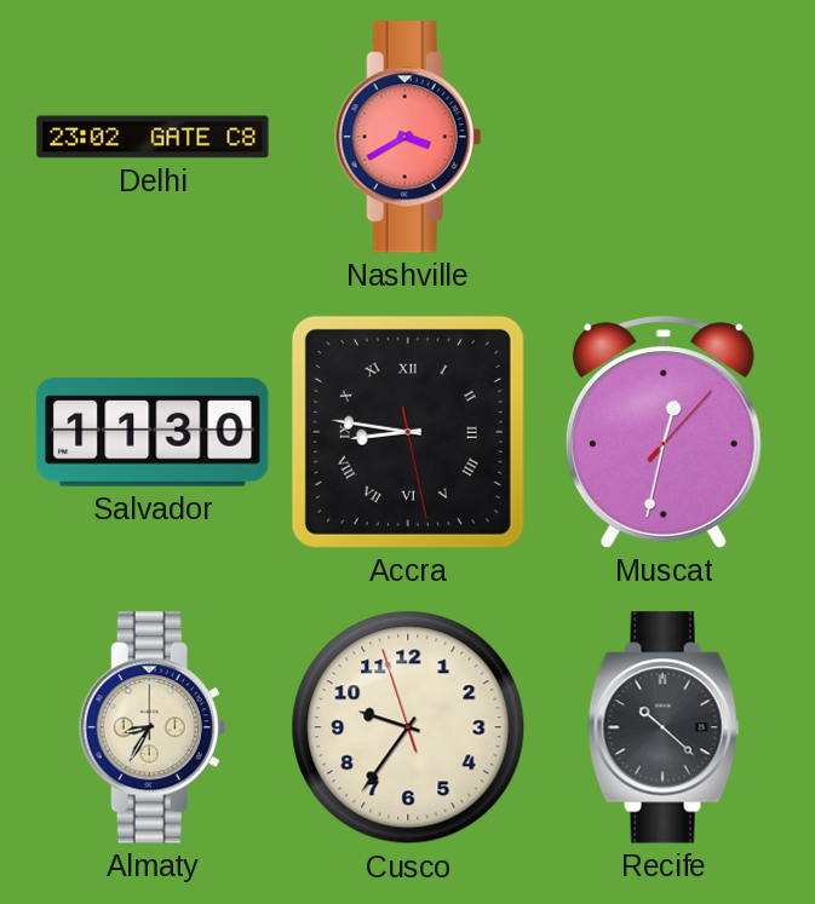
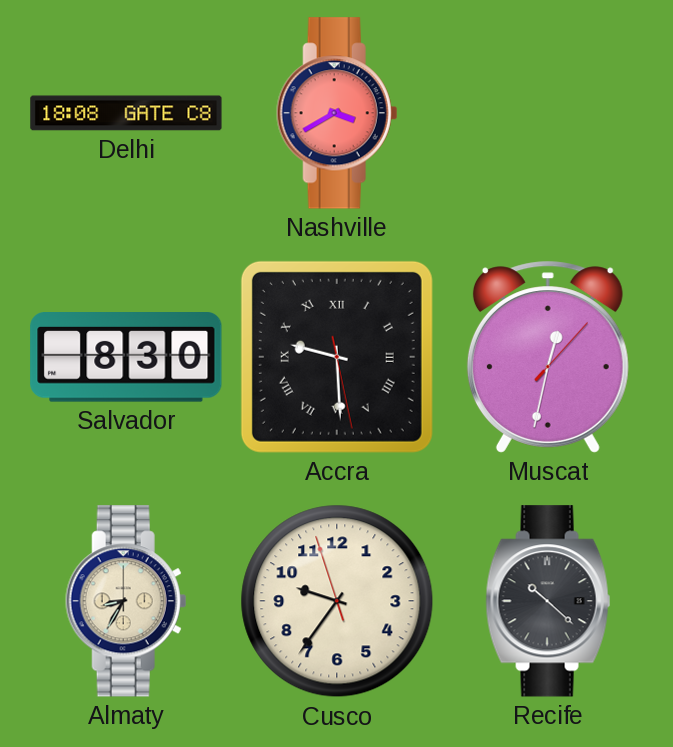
Delhi: 23:02 -> 18:08 (126, 113)
Salvador: 11:30 -> 8:30 (126, 358)
Accra: 8:46 -> 9:29 (337, 357)
